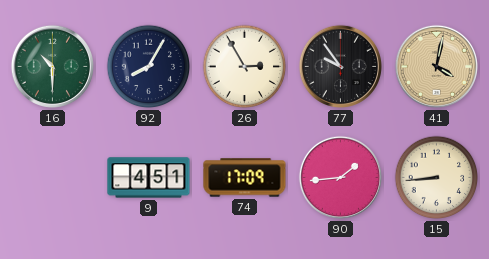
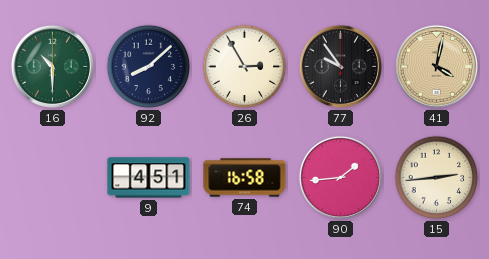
92: 8:05 -> 8:08 (149, 67)
74: 17:09 -> 16:58 (245, 178)
15: 8:44 -> 2:44 (437, 178)
